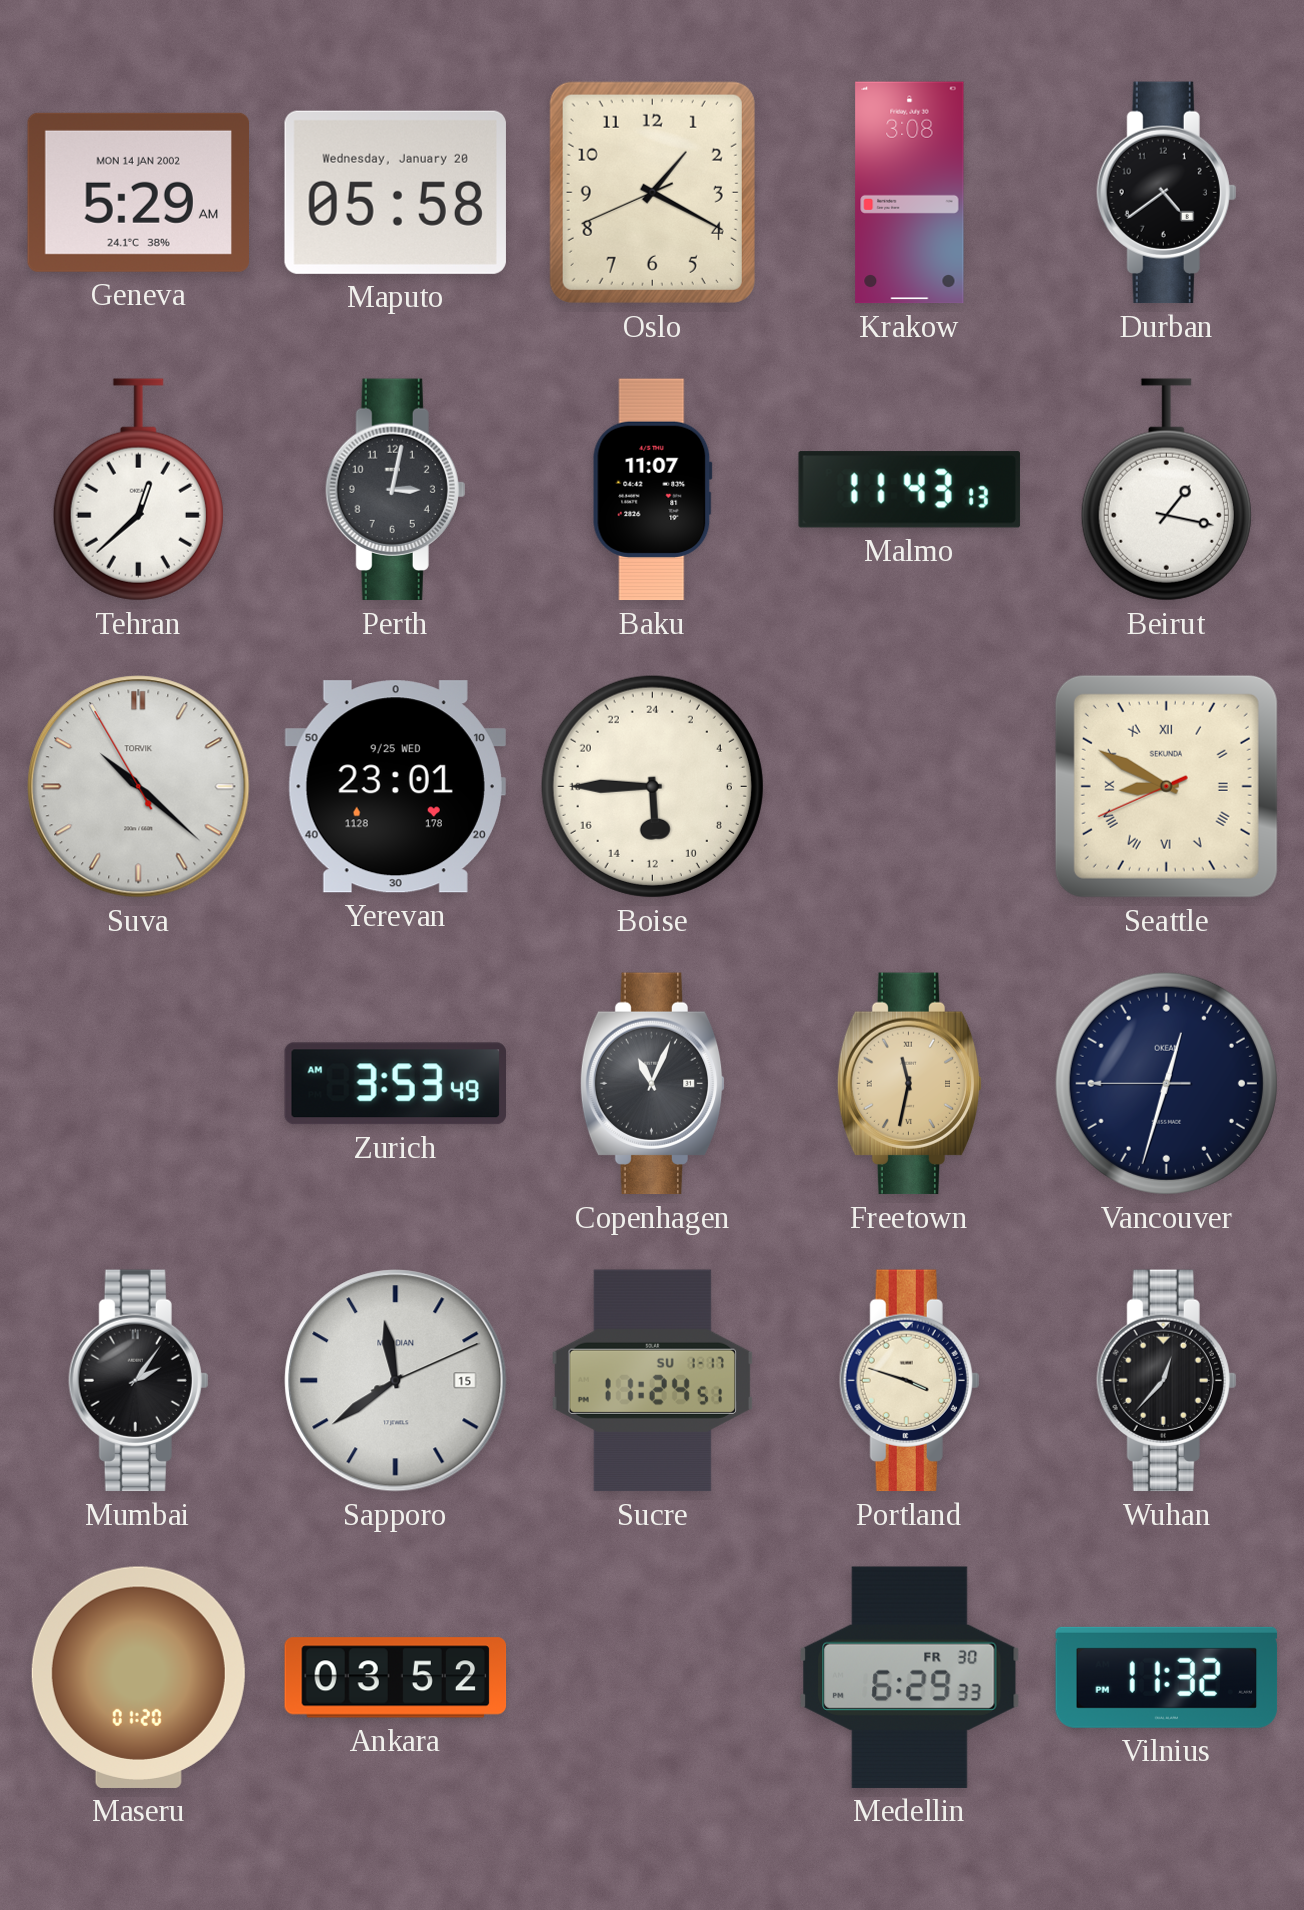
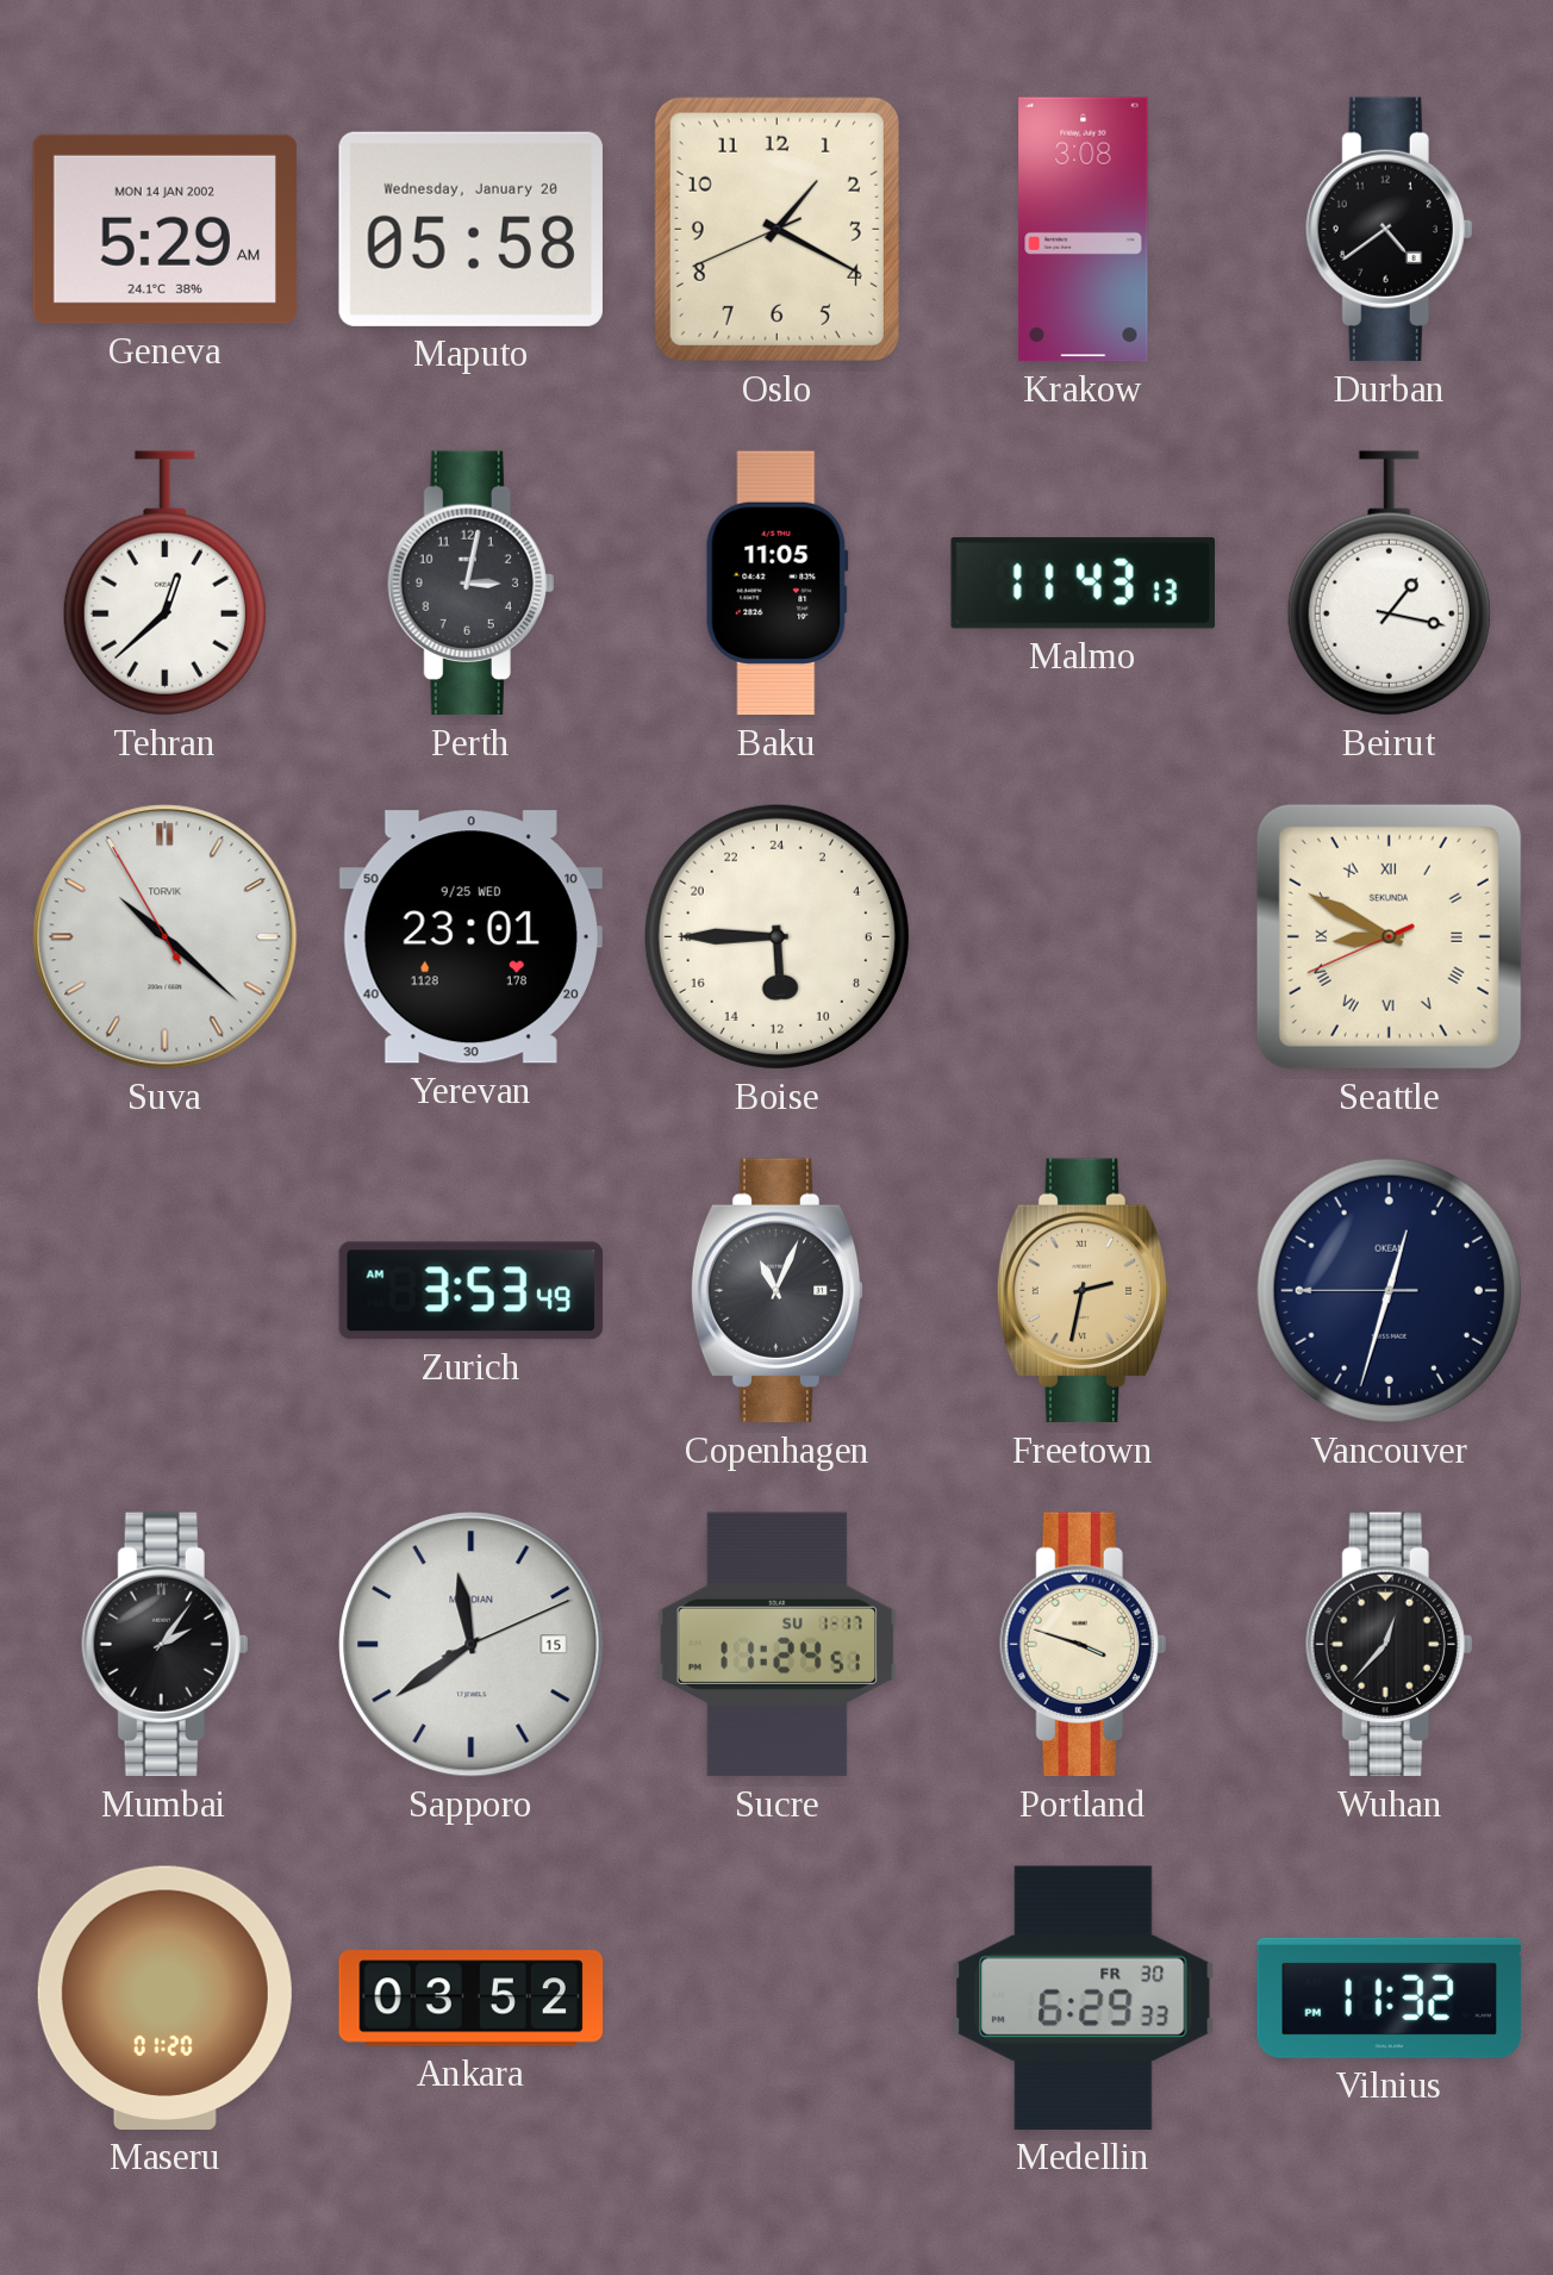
Baku: 11:07 -> 11:05 (776, 584)
Freetown: 11:32 -> 2:32 (1084, 1291)
